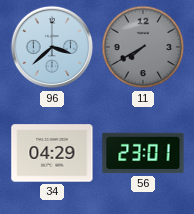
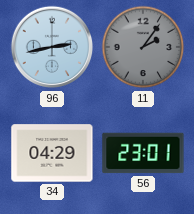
96: 3:38 -> 2:43 (52, 47)
11: 7:40 -> 2:06 (143, 47)
